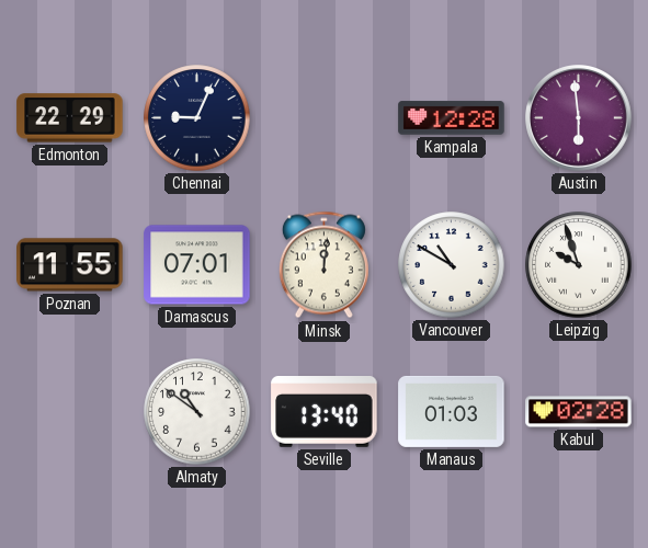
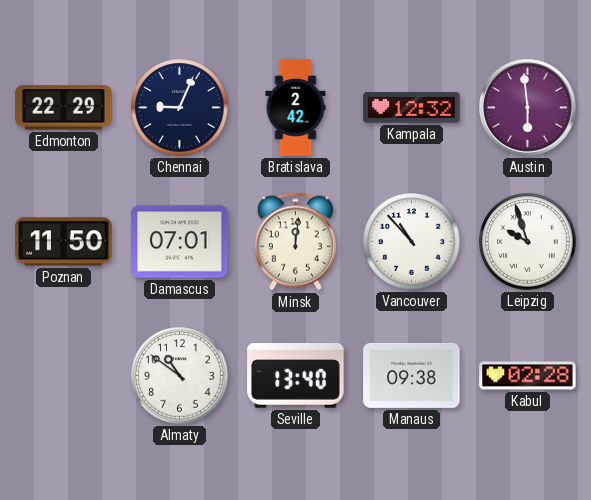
Bratislava: none -> 2:42 (296, 108)
Kampala: 12:28 -> 12:32 (412, 108)
Poznan: 11:55 -> 11:50 (64, 242)
Vancouver: 10:50 -> 10:53 (412, 242)
Manaus: 01:03 -> 09:38 (412, 375)
